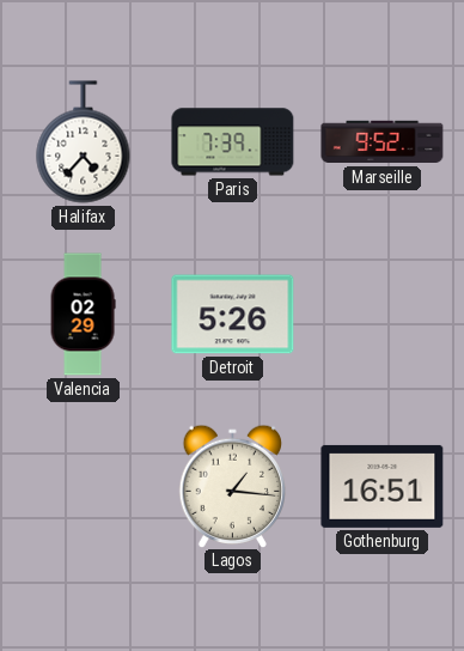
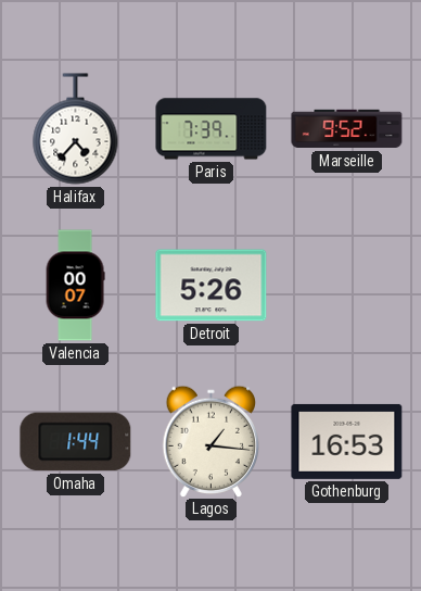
Valencia: 02:29 -> 00:07 (75, 286)
Omaha: none -> 1:44 (76, 442)
Gothenburg: 16:51 -> 16:53 (347, 441)
